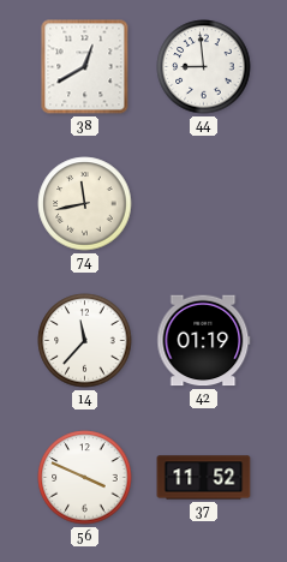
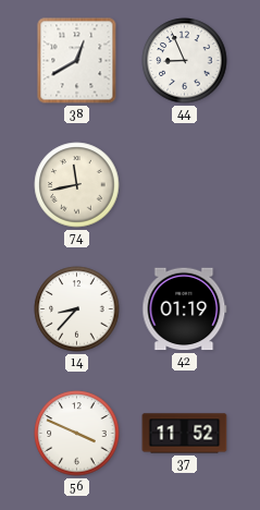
44: 8:59 -> 8:56 (185, 61)
14: 11:37 -> 8:37 (77, 309)
